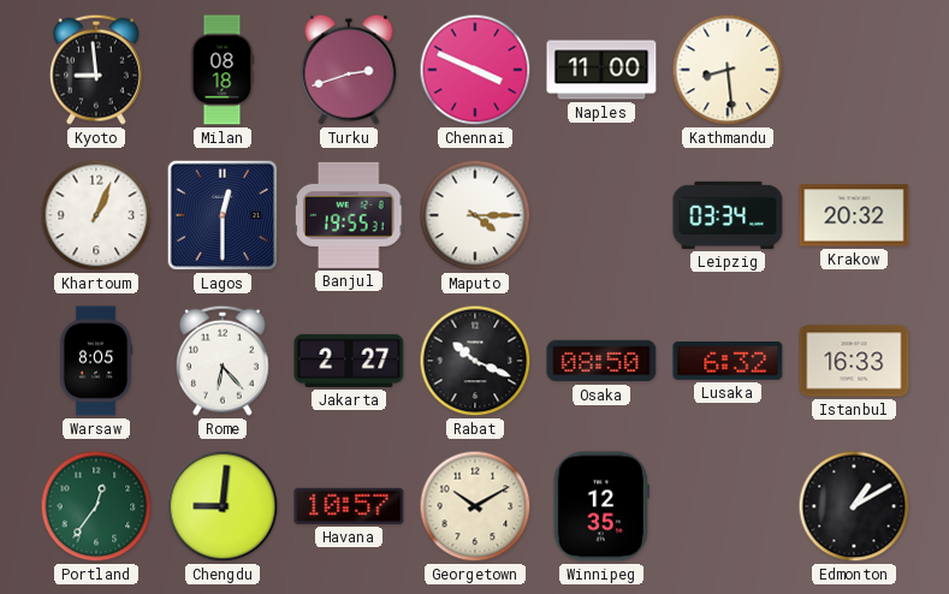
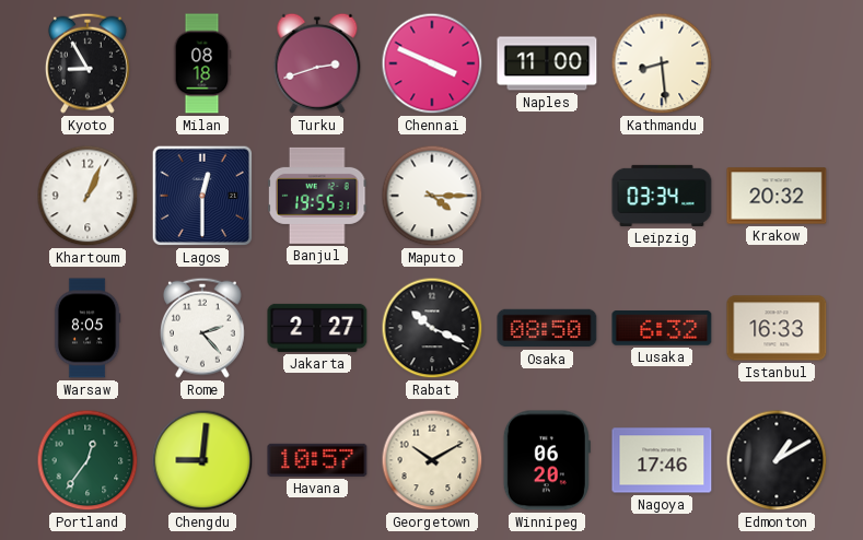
Kyoto: 8:59 -> 8:55 (89, 63)
Rome: 6:23 -> 2:23 (203, 328)
Winnipeg: 12:35 -> 06:20 (547, 460)
Nagoya: none -> 17:46 (662, 460)
